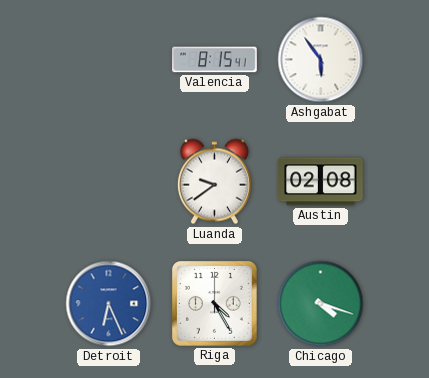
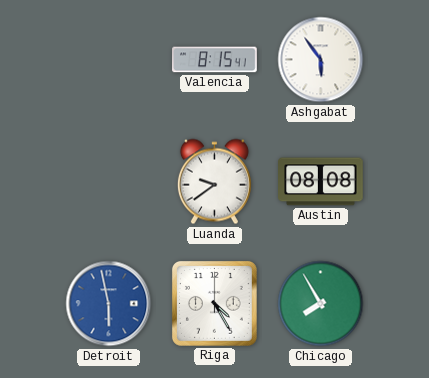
Austin: 02:08 -> 08:08 (321, 182)
Detroit: 6:26 -> 5:58 (109, 304)
Chicago: 4:18 -> 7:55 (321, 304)
